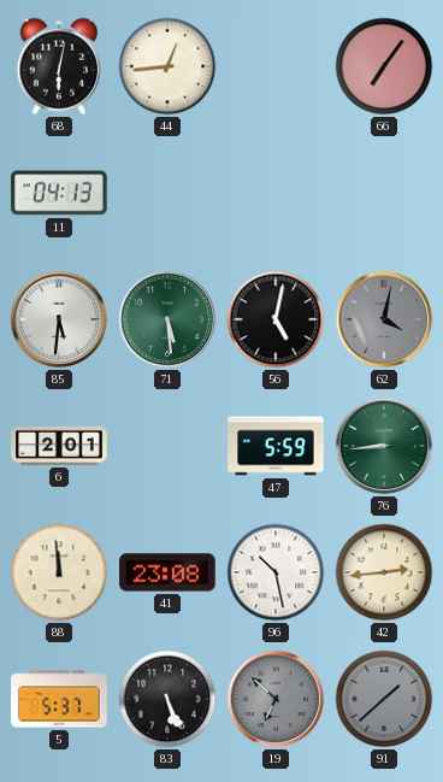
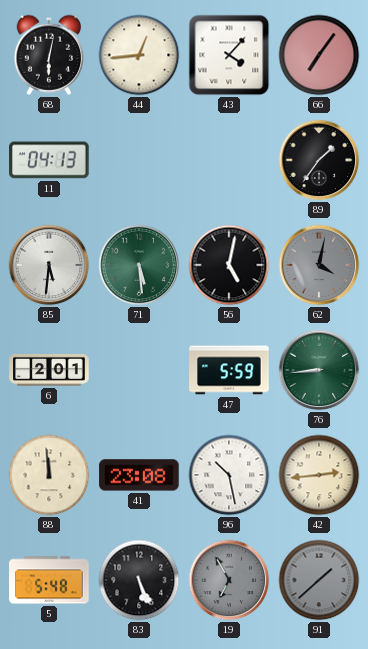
43: none -> 4:07 (229, 55)
89: none -> 1:36 (319, 160)
5: 5:37 -> 5:48 (49, 580)
19: 6:52 -> 6:55 (229, 580)
